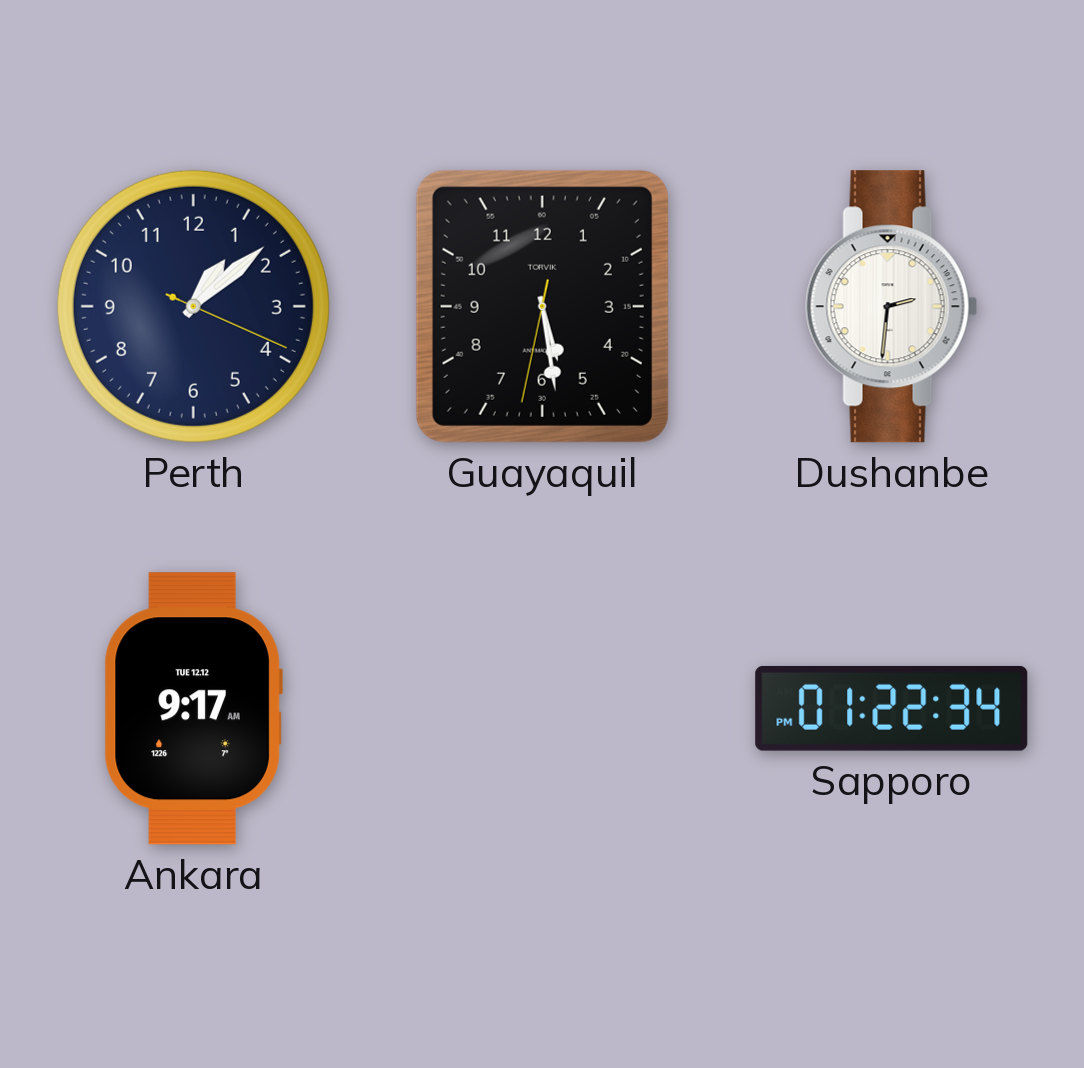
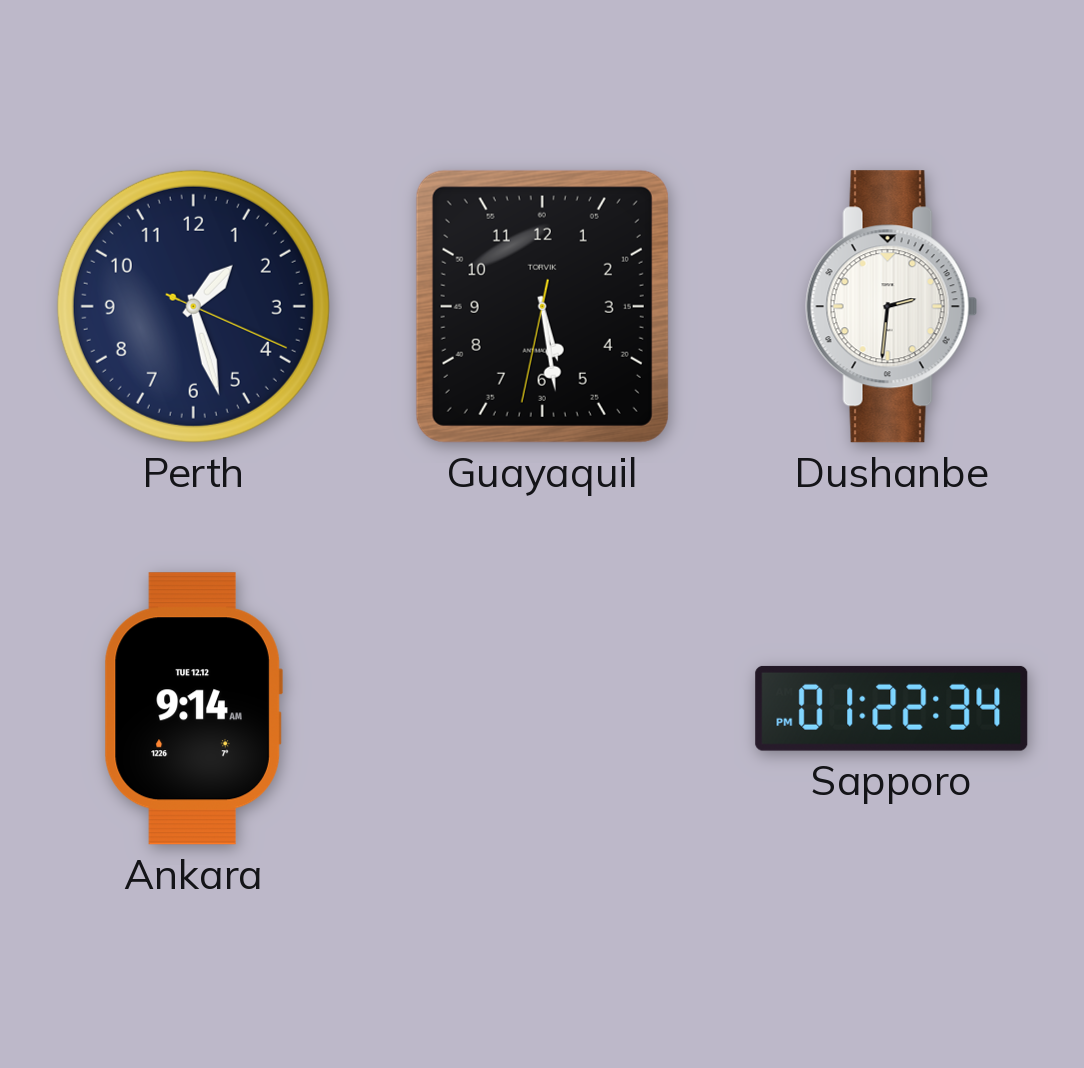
Perth: 1:08 -> 1:27 (193, 306)
Ankara: 9:17 -> 9:14 (193, 709)
